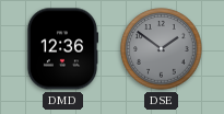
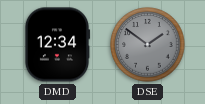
DMD: 12:36 -> 12:34 (57, 45)
